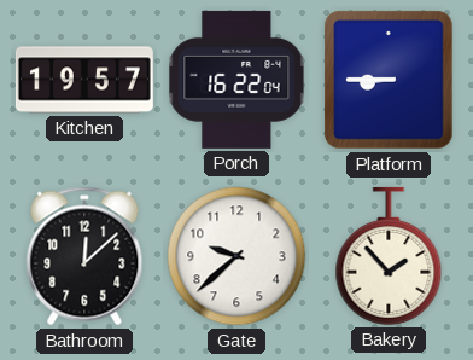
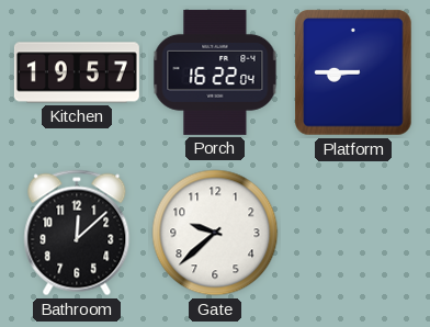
Bakery: 1:53 -> none (389, 256)
